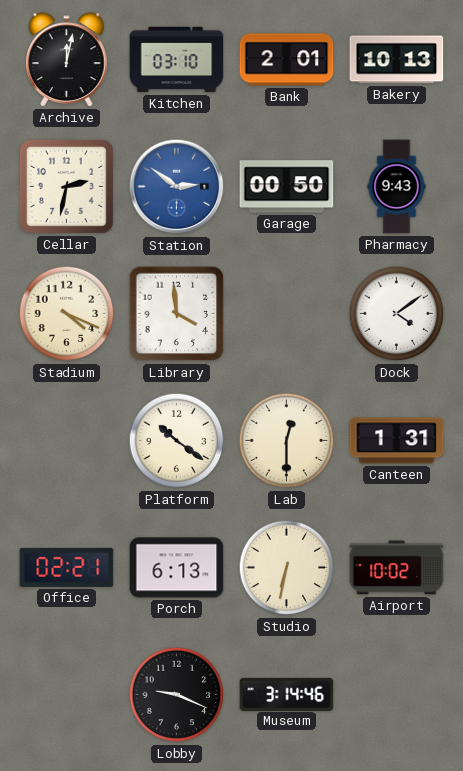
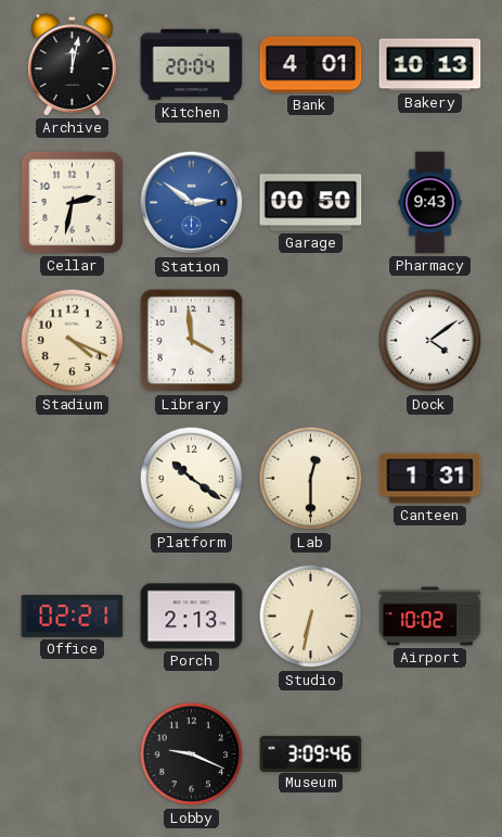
Kitchen: 03:10 -> 20:04 (192, 65)
Bank: 2:01 -> 4:01 (311, 65)
Porch: 6:13 -> 2:13 (192, 617)
Museum: 3:14 -> 3:09 (311, 753)
